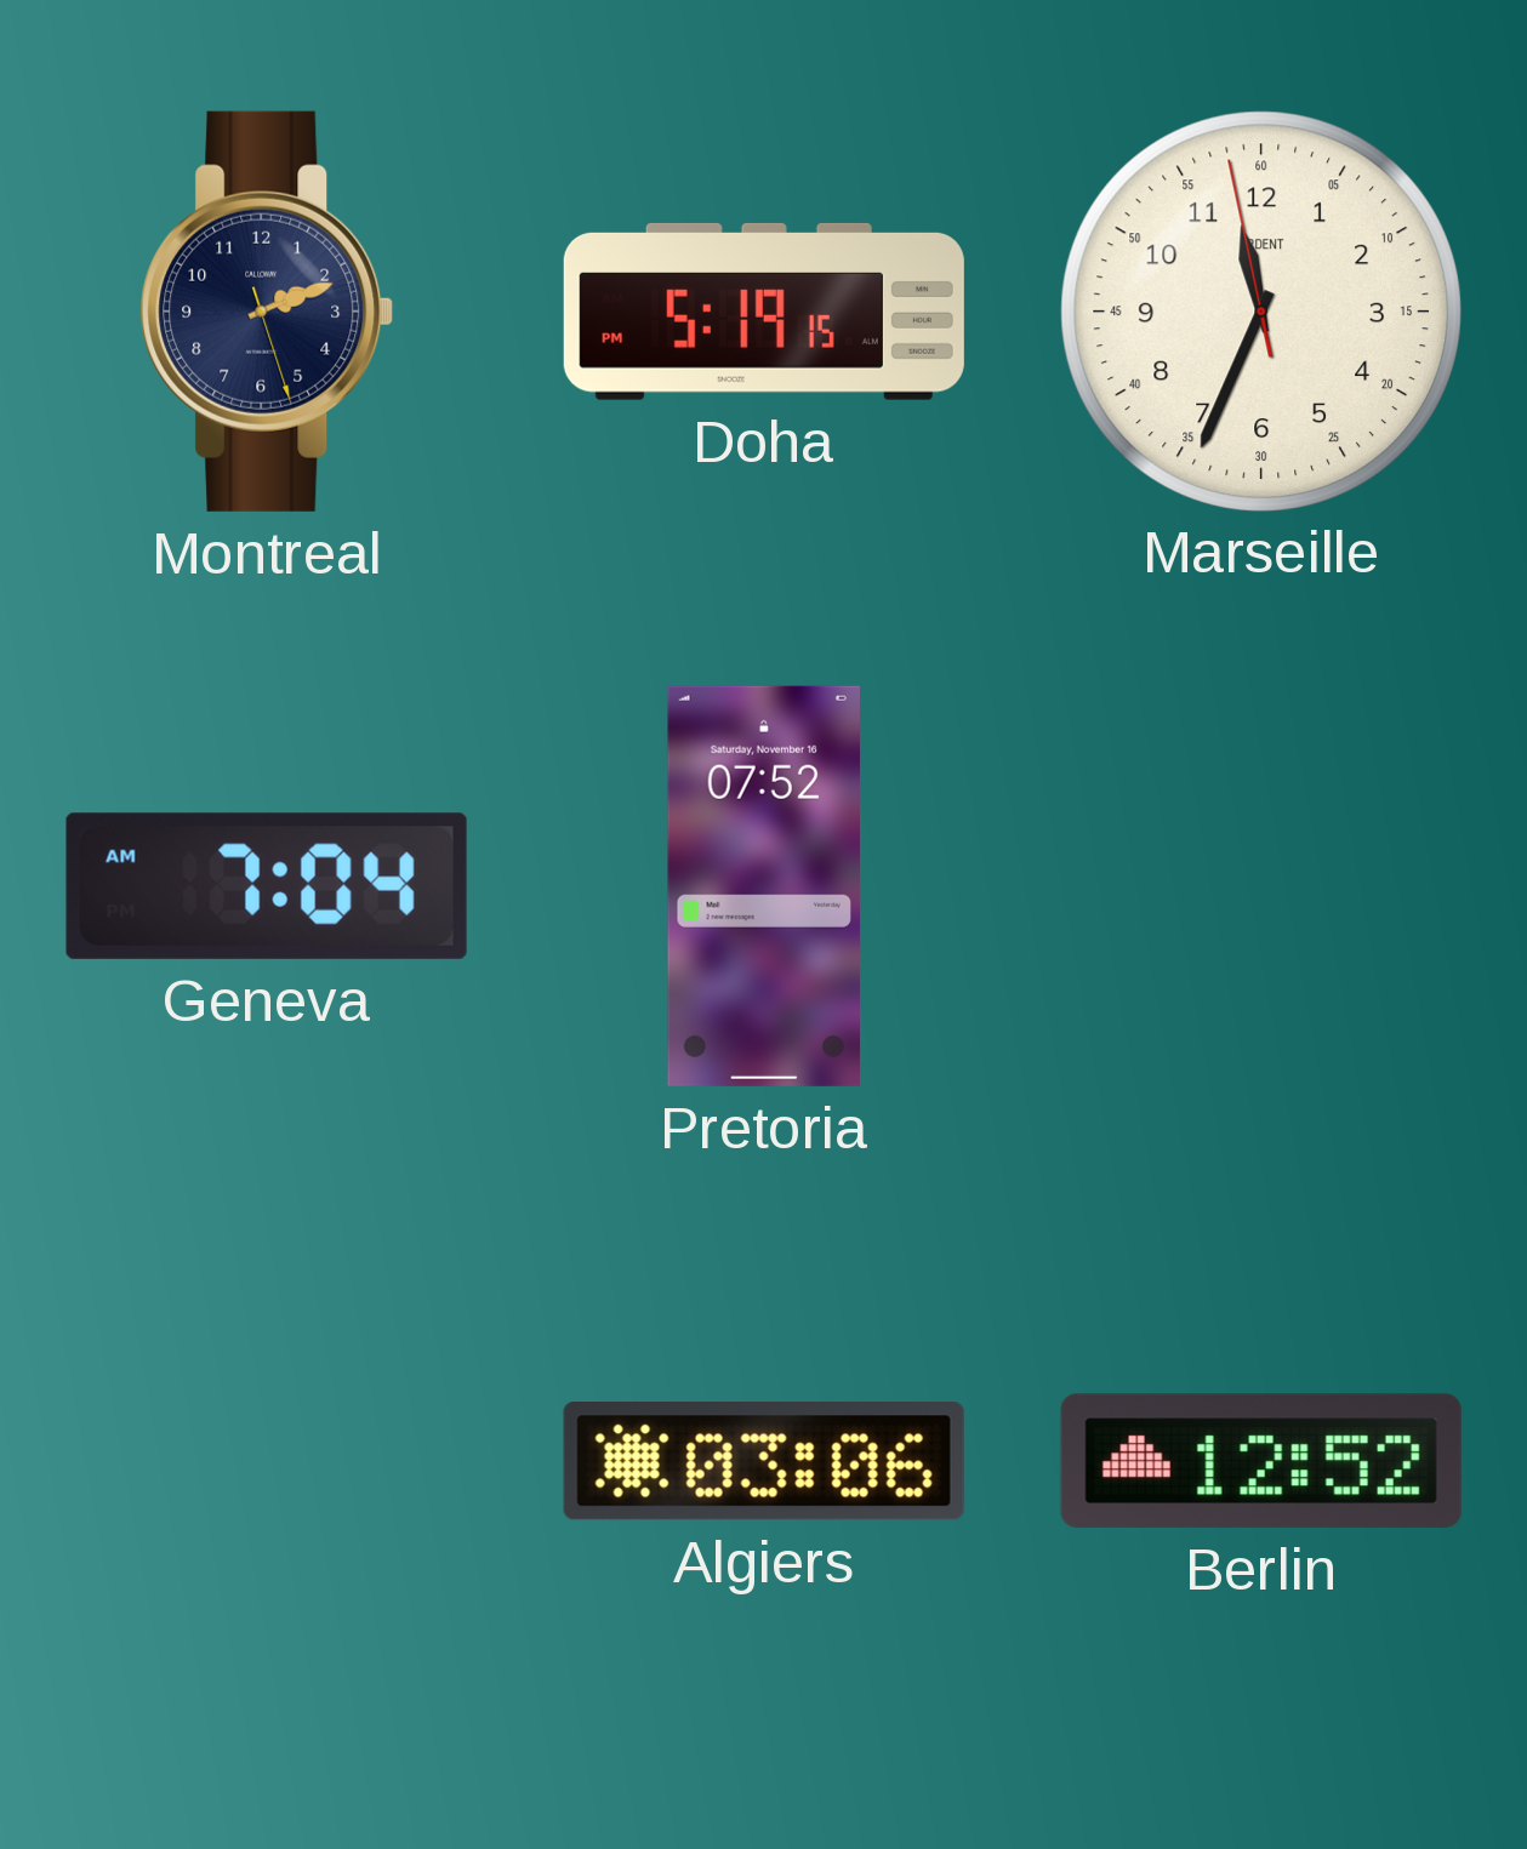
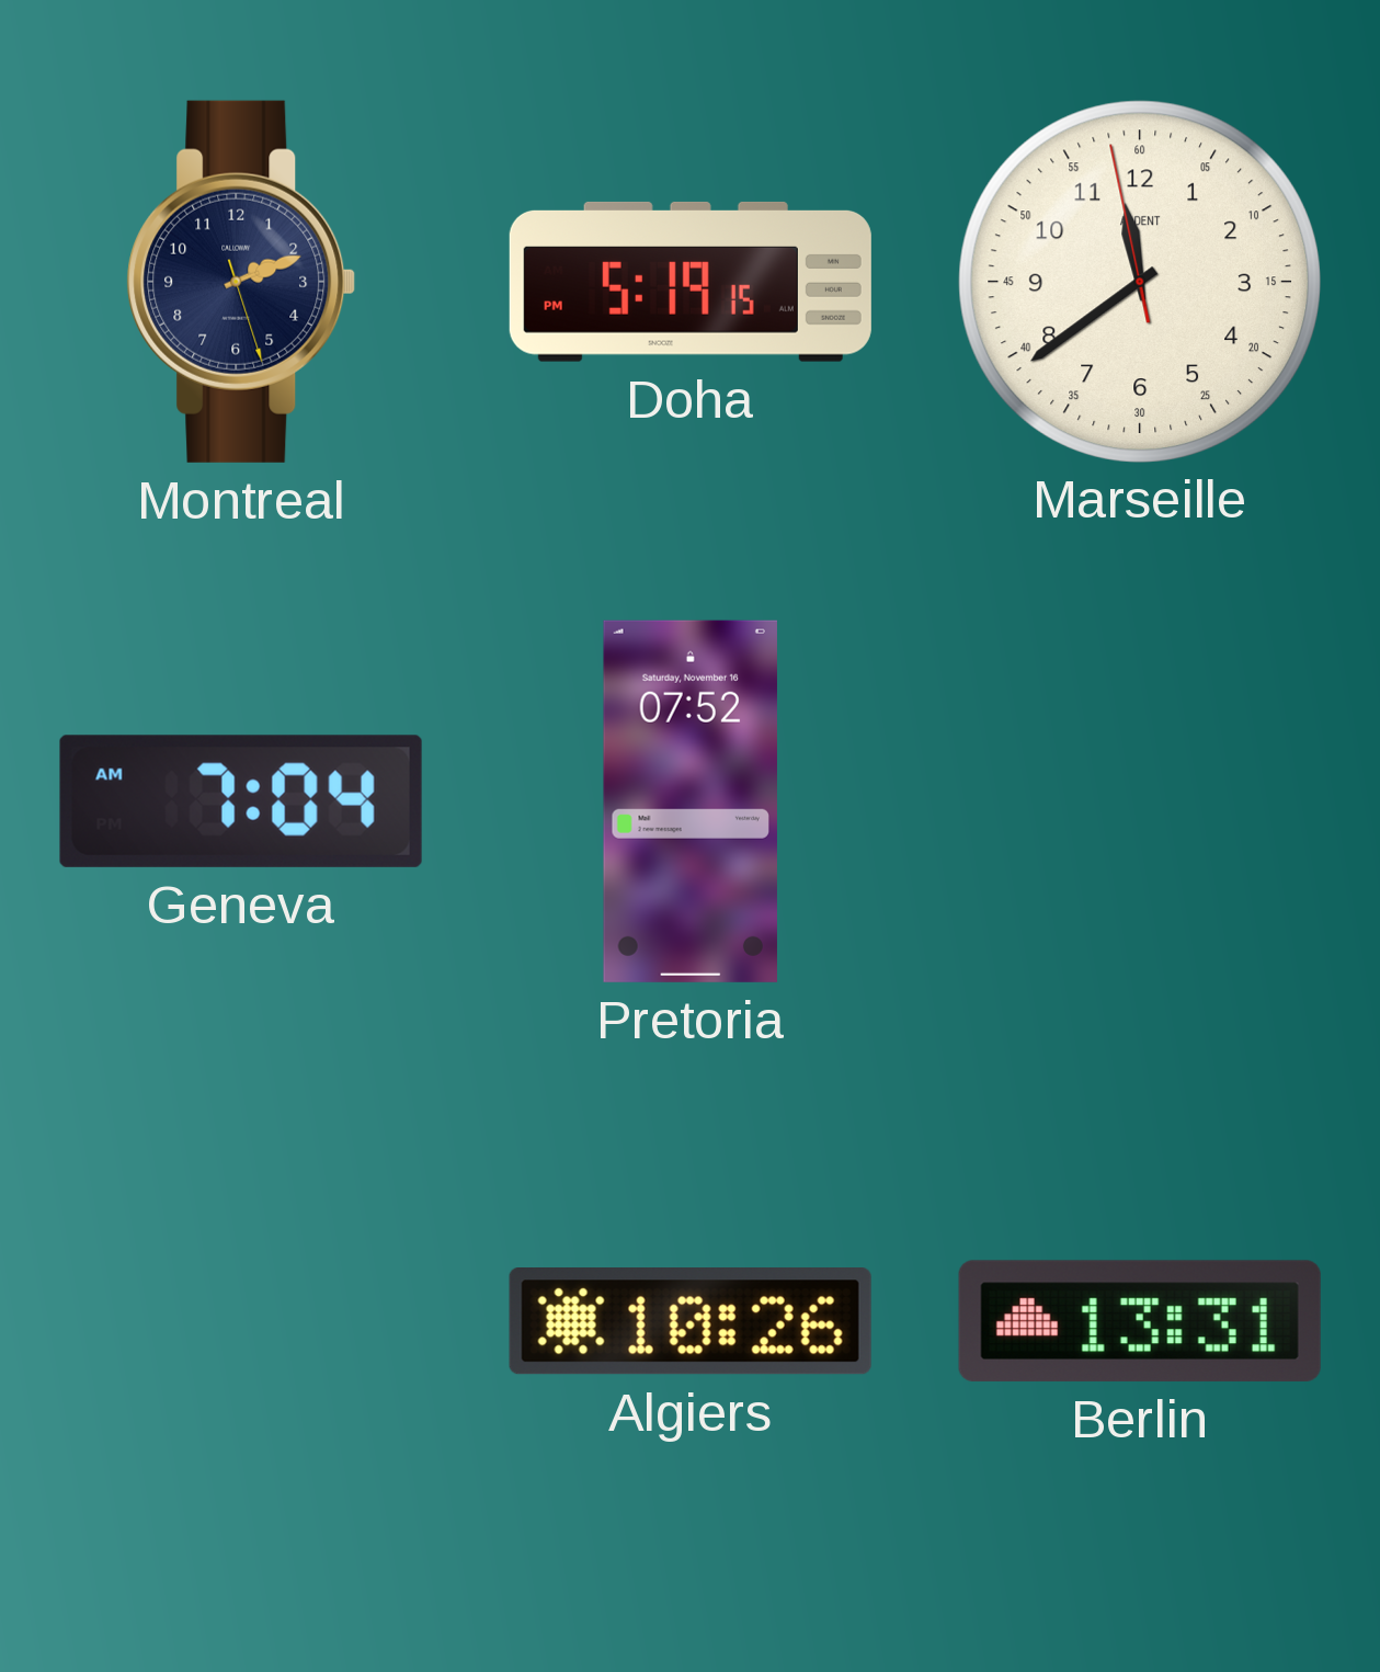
Marseille: 11:33 -> 11:38 (1139, 281)
Algiers: 03:06 -> 10:26 (691, 1322)
Berlin: 12:52 -> 13:31 (1140, 1321)
